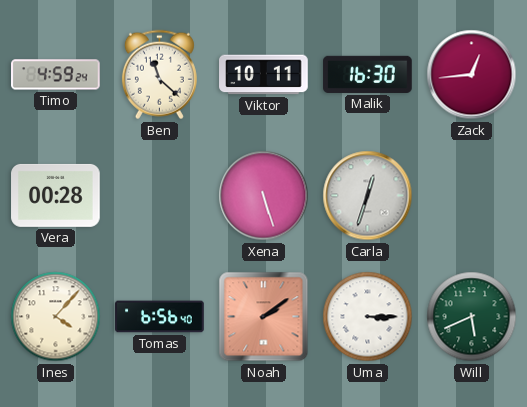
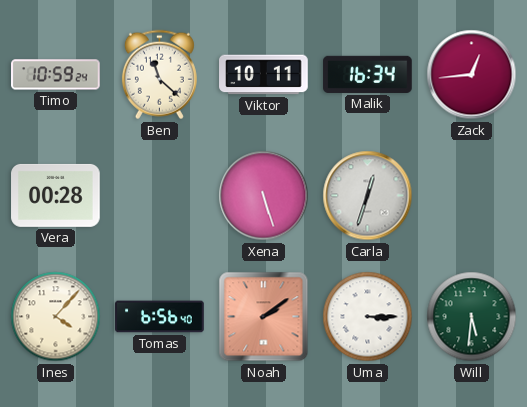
Timo: 4:59 -> 10:59 (56, 75)
Malik: 16:30 -> 16:34 (368, 74)
Will: 5:41 -> 5:31 (472, 317)
